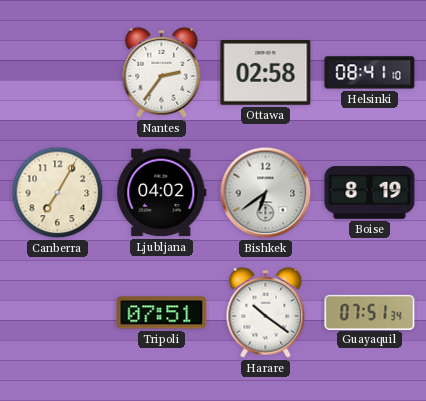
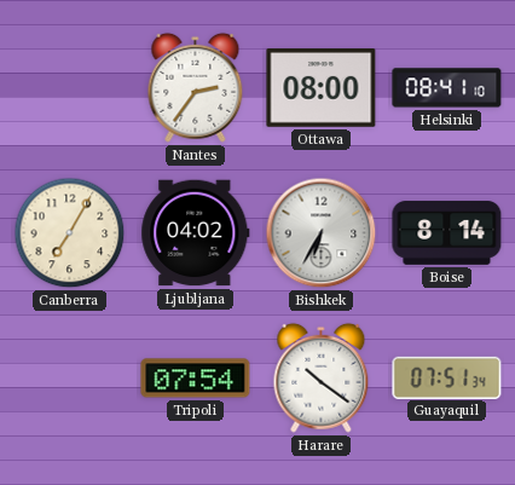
Ottawa: 02:58 -> 08:00 (322, 88)
Bishkek: 6:39 -> 6:35 (322, 233)
Boise: 8:19 -> 8:14 (447, 233)
Tripoli: 07:51 -> 07:54 (196, 379)
